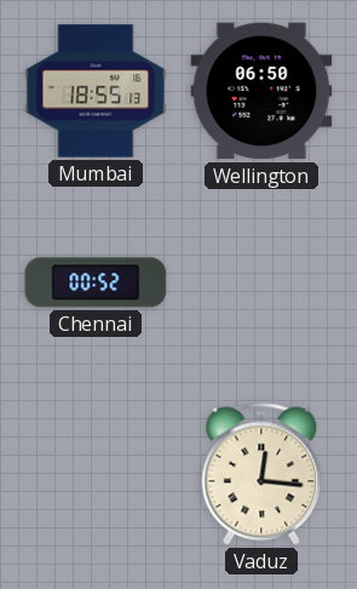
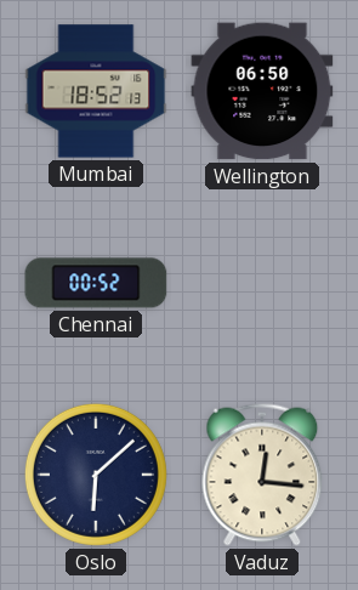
Mumbai: 18:55 -> 18:52 (96, 91)
Oslo: none -> 6:08 (96, 475)
